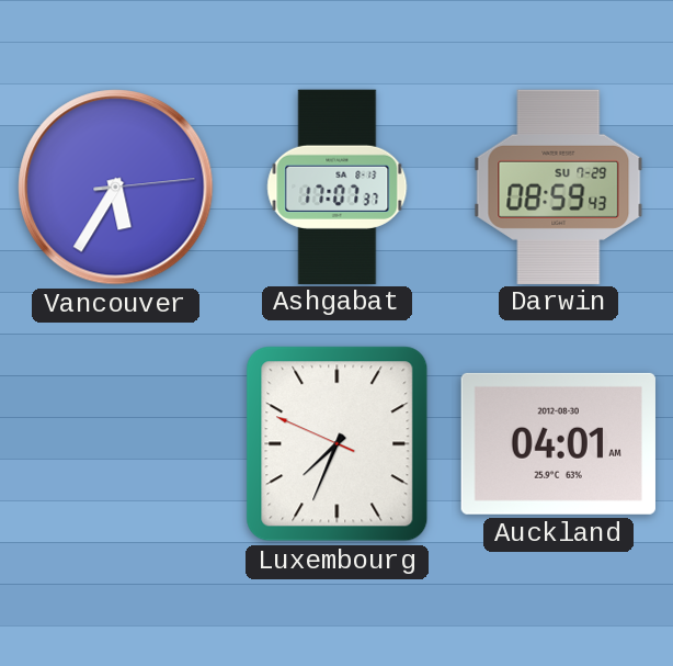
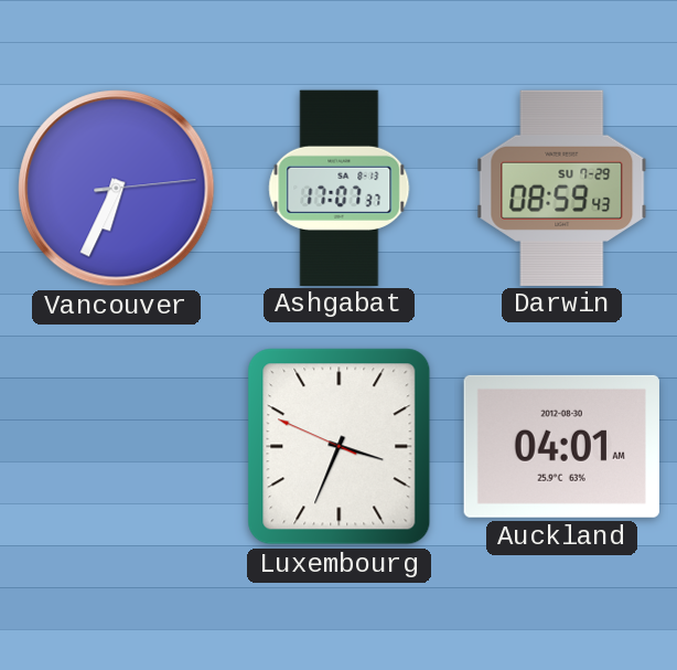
Vancouver: 5:35 -> 6:34 (117, 189)
Luxembourg: 7:33 -> 3:33 (340, 447)
